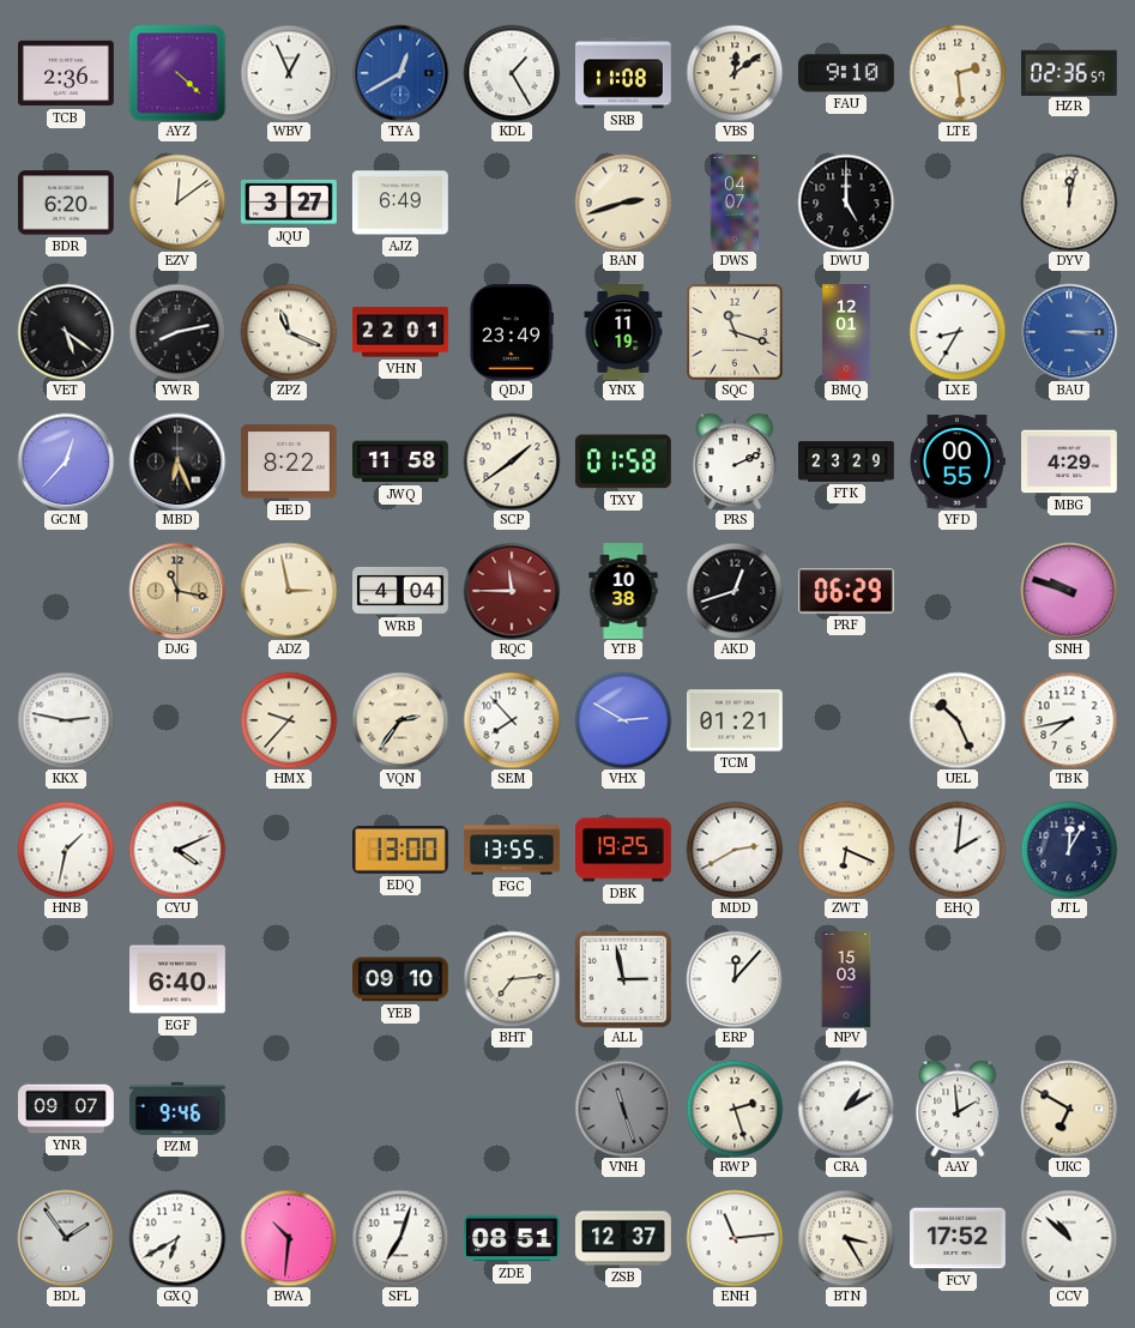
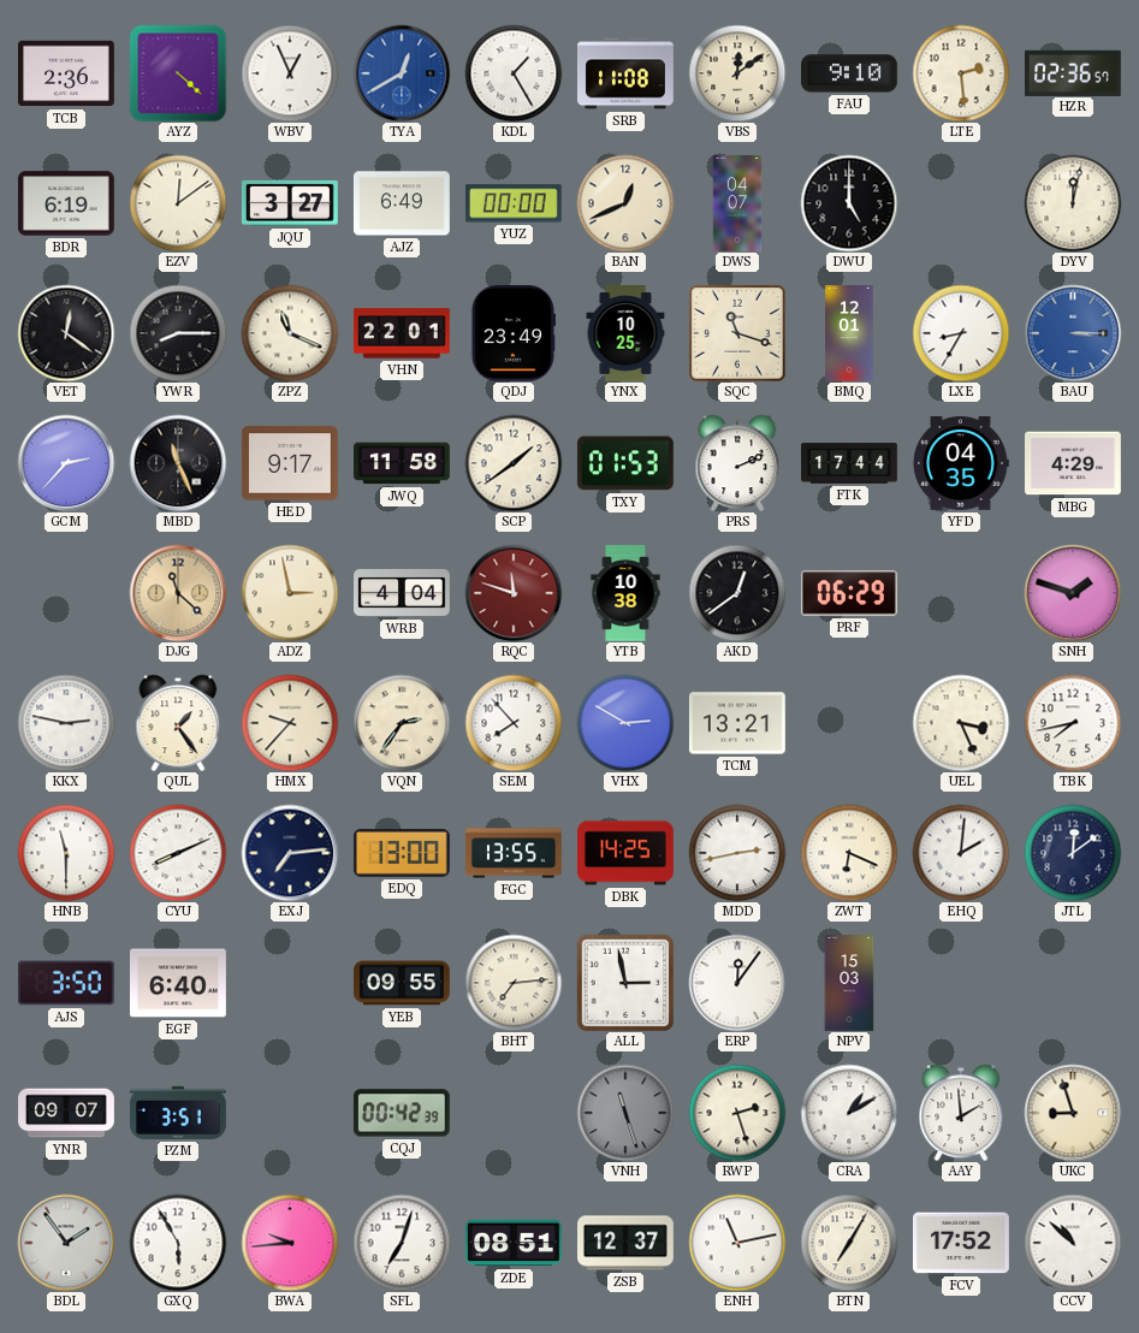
BDR: 6:20 -> 6:19 (66, 203)
YUZ: none -> 00:00 (514, 203)
BAN: 2:42 -> 12:41 (625, 203)
VET: 5:21 -> 12:21 (66, 333)
YWR: 8:13 -> 8:15 (178, 333)
YNX: 11:19 -> 10:25 (625, 334)
GCM: 12:37 -> 2:37 (66, 463)
MBD: 6:26 -> 11:26 (178, 463)
HED: 8:22 -> 9:17 (290, 463)
TXY: 01:58 -> 01:53 (625, 463)
FTK: 23:29 -> 17:44 (850, 463)
YFD: 00:55 -> 04:35 (961, 463)
DJG: 11:17 -> 11:22 (178, 593)
RQC: 11:45 -> 11:48 (514, 593)
AKD: 12:42 -> 12:39 (737, 593)
SNH: 9:48 -> 1:48 (1073, 593)
QUL: none -> 1:24 (178, 723)
TCM: 01:21 -> 13:21 (737, 723)
UEL: 10:26 -> 3:26 (961, 723)
HNB: 1:32 -> 11:30 (66, 853)
CYU: 4:11 -> 8:11 (178, 853)
EXJ: none -> 7:14 (290, 853)
DBK: 19:25 -> 14:25 (627, 853)
MDD: 2:40 -> 2:43 (737, 853)
JTL: 12:05 -> 12:09 (1073, 853)
AJS: none -> 3:50 (66, 983)
YEB: 09:10 -> 09:55 (402, 983)
ERP: 12:07 -> 12:06 (737, 983)
PZM: 9:46 -> 3:51 (178, 1113)
CQJ: none -> 00:42 (402, 1113)
UKC: 6:50 -> 8:57 (1073, 1113)
GXQ: 6:40 -> 5:55 (178, 1243)
BWA: 10:31 -> 9:44 (290, 1243)
ENH: 11:14 -> 11:13 (737, 1243)
BTN: 3:25 -> 7:05 (849, 1243)
